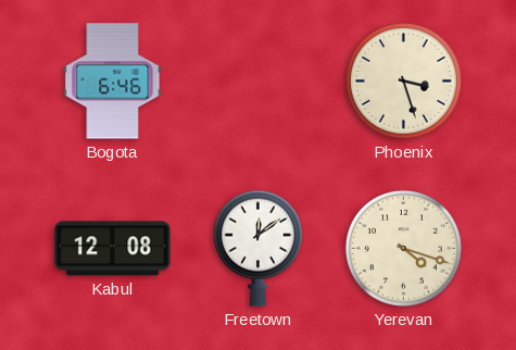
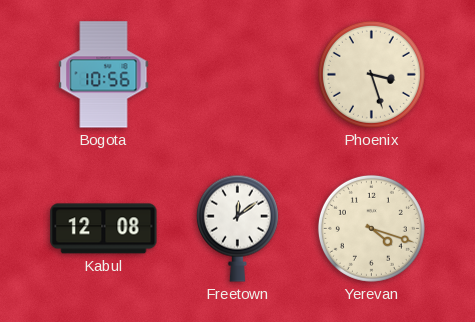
Bogota: 6:46 -> 10:56 (104, 75)
